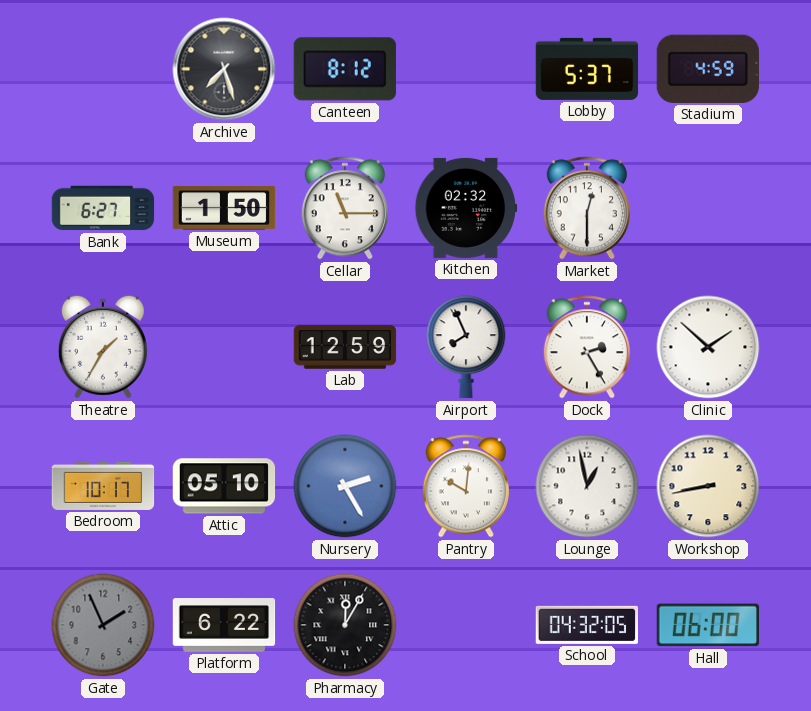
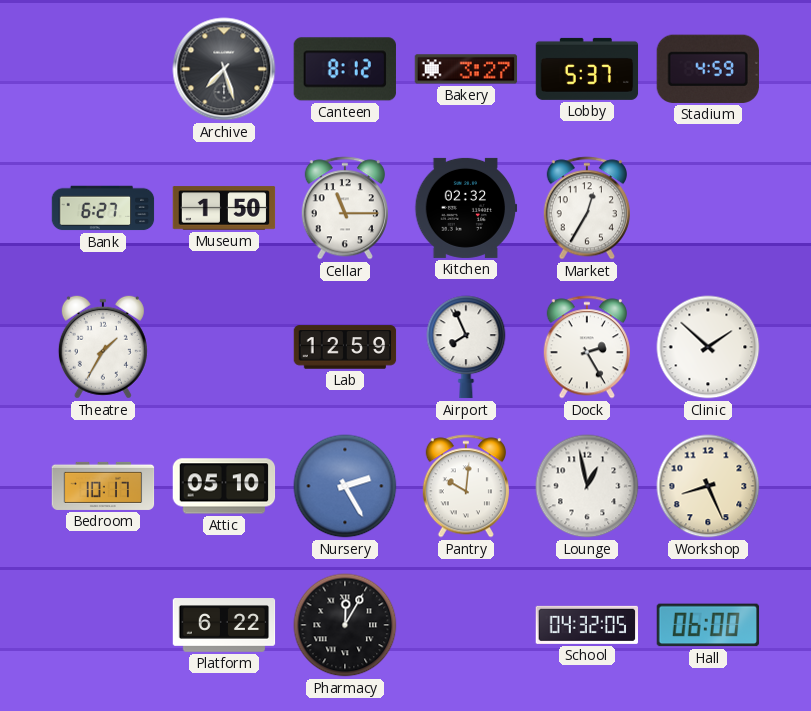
Bakery: none -> 3:27 (466, 69)
Market: 12:30 -> 12:35 (587, 208)
Workshop: 8:43 -> 8:26 (708, 486)
Gate: 1:56 -> none (103, 625)
